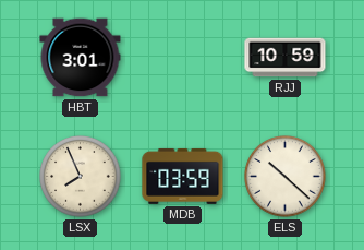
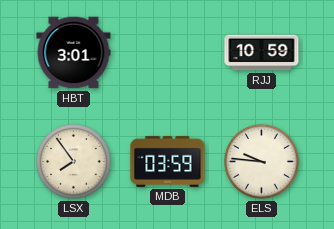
LSX: 7:56 -> 7:54 (74, 162)
ELS: 10:22 -> 9:46 (262, 162)
